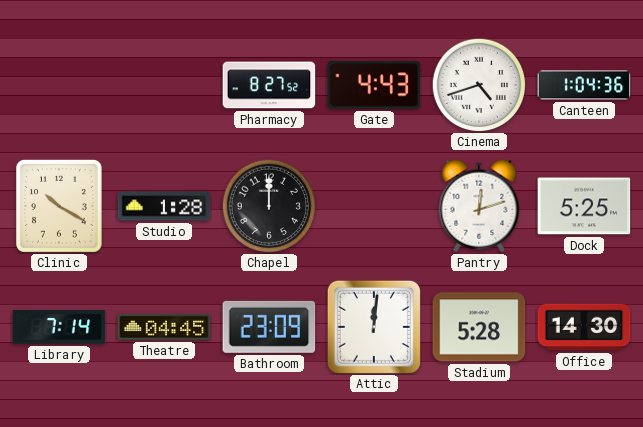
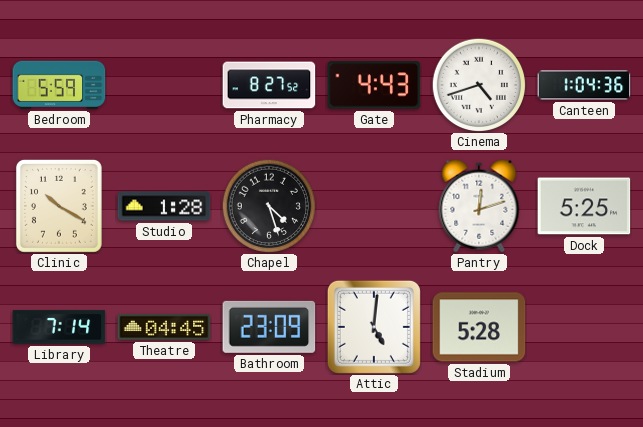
Bedroom: none -> 5:59 (59, 85)
Chapel: 12:00 -> 4:27 (269, 206)
Attic: 12:01 -> 5:01 (374, 327)
Office: 14:30 -> none (584, 327)
